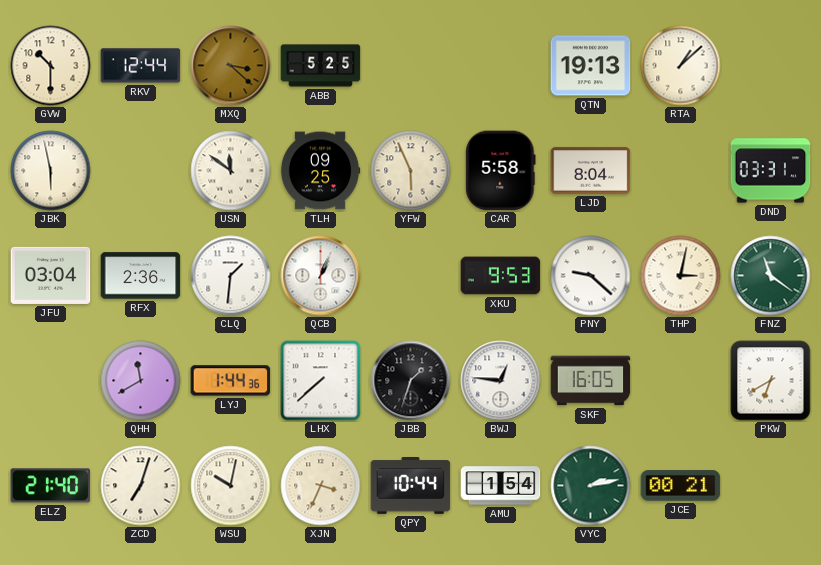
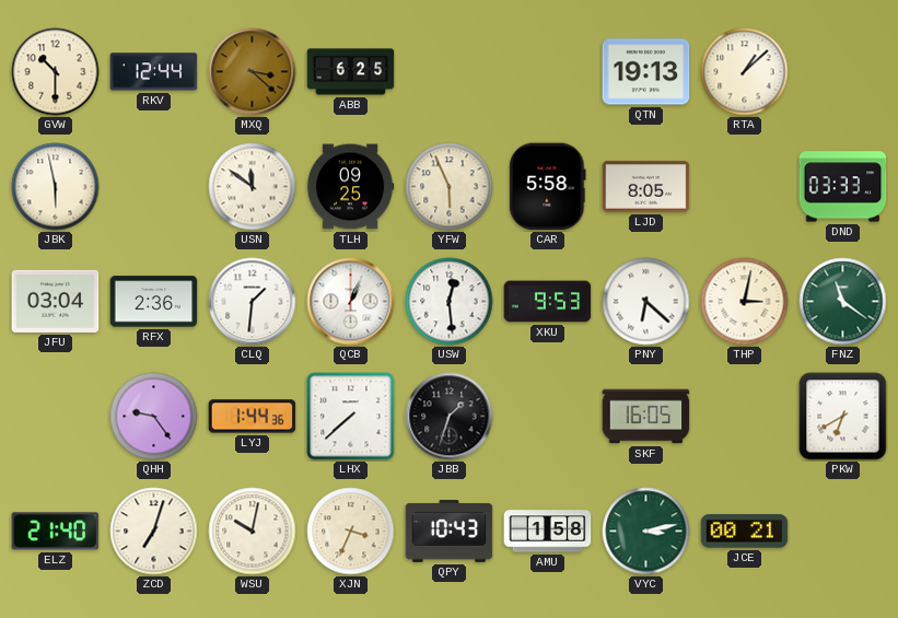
ABB: 5:25 -> 6:25 (351, 72)
LJD: 8:04 -> 8:05 (646, 187)
DND: 03:31 -> 03:33 (843, 187)
USW: none -> 12:29 (450, 302)
PNY: 9:22 -> 6:22 (646, 302)
QHH: 11:40 -> 9:24 (154, 417)
BWJ: 12:46 -> none (501, 381)
QPY: 10:44 -> 10:43 (450, 532)
AMU: 1:54 -> 1:58 (548, 532)
VYC: 2:13 -> 3:13 (646, 532)
